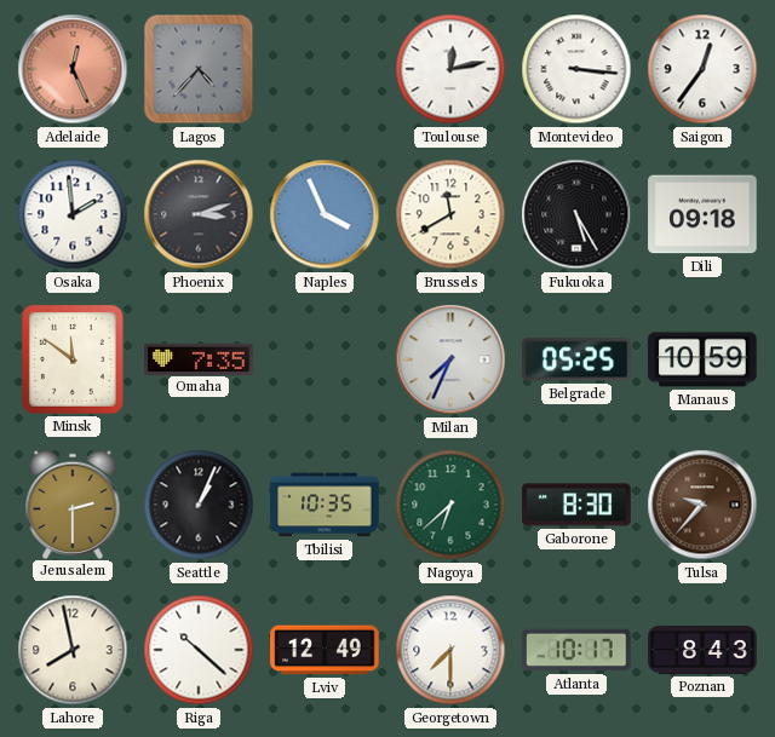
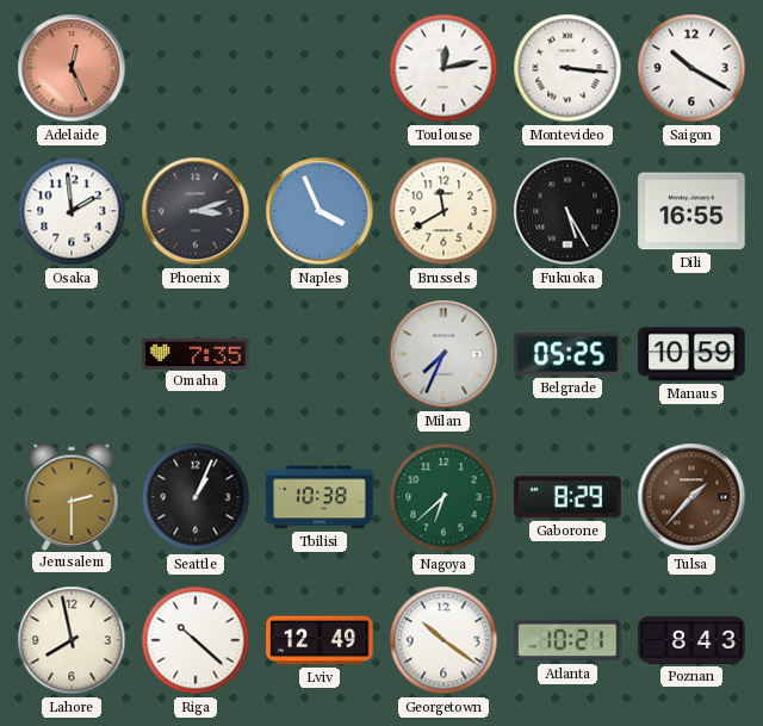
Lagos: 4:37 -> none (199, 69)
Saigon: 12:36 -> 10:20 (691, 68)
Dili: 09:18 -> 16:55 (691, 211)
Minsk: 11:51 -> none (73, 359)
Tbilisi: 10:35 -> 10:38 (320, 497)
Gaborone: 8:30 -> 8:29 (567, 497)
Tulsa: 9:37 -> 1:37 (691, 497)
Georgetown: 7:30 -> 10:21 (443, 640)
Atlanta: 10:17 -> 10:21 (567, 640)
